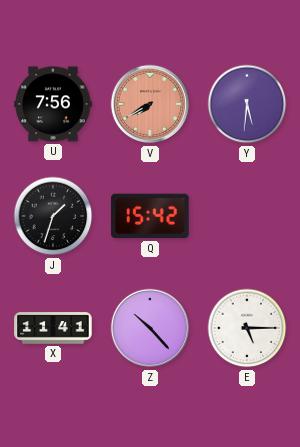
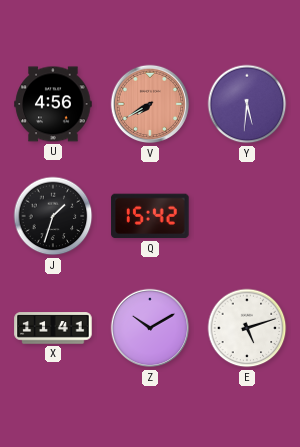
U: 7:56 -> 4:56 (53, 104)
Z: 10:23 -> 10:10 (150, 328)
E: 5:15 -> 5:12 (247, 328)
